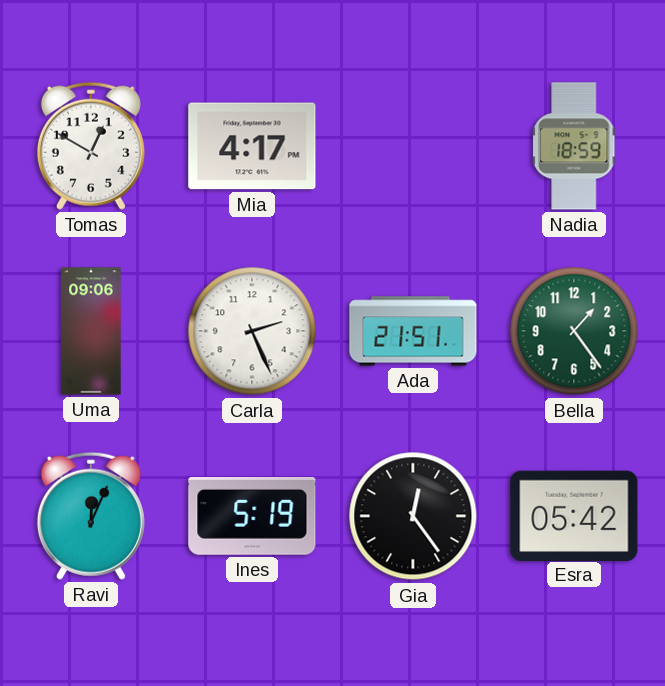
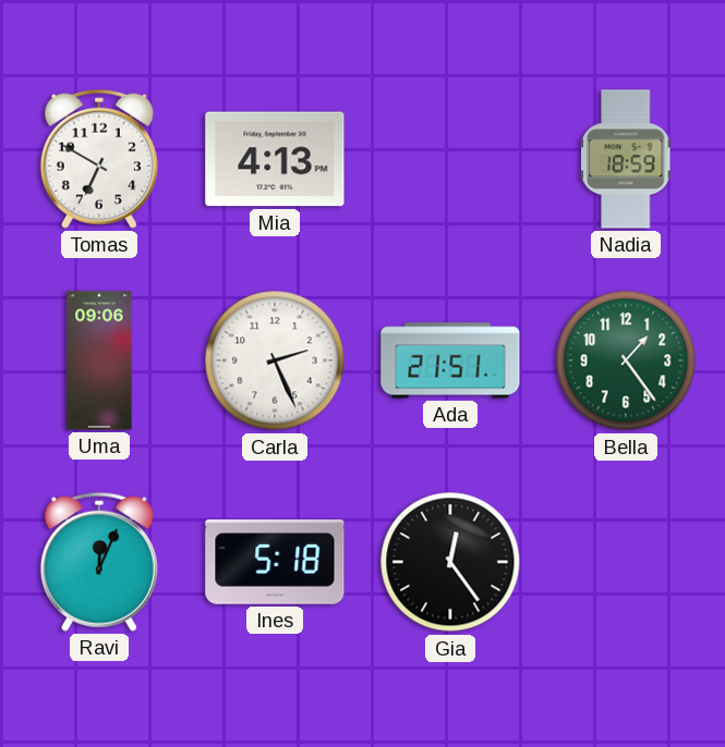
Tomas: 12:50 -> 6:50 (99, 159)
Mia: 4:17 -> 4:13 (275, 159)
Ines: 5:19 -> 5:18 (275, 563)
Esra: 05:42 -> none (574, 515)
